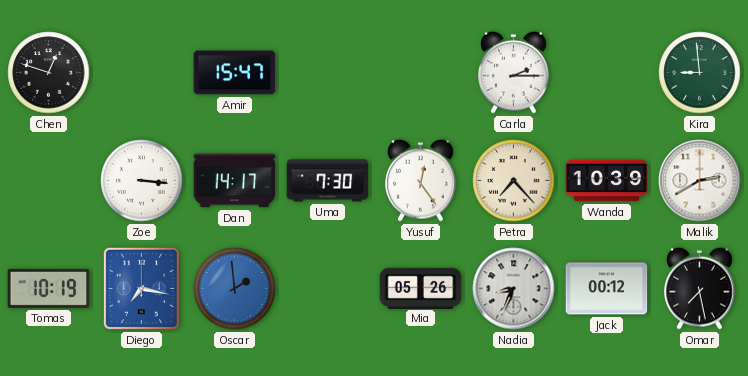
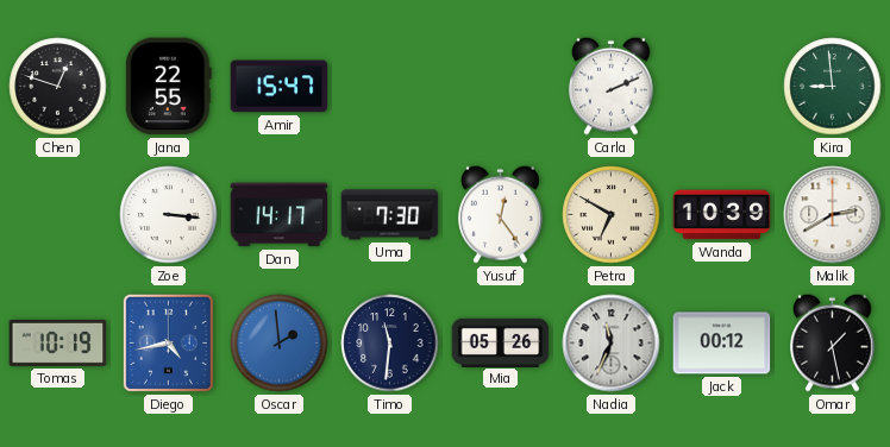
Jana: none -> 22:55 (168, 87)
Carla: 2:15 -> 2:11 (612, 86)
Petra: 7:23 -> 6:50 (612, 215)
Diego: 7:17 -> 4:43 (168, 342)
Timo: none -> 11:31 (390, 344)
Nadia: 8:34 -> 11:34 (612, 344)
Omar: 7:28 -> 1:28 (833, 342)
